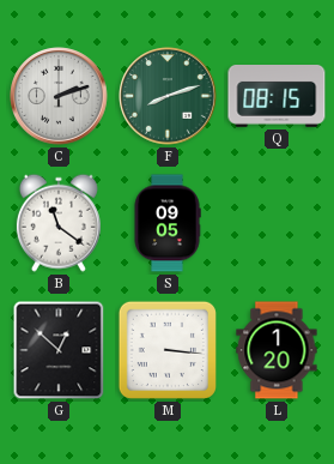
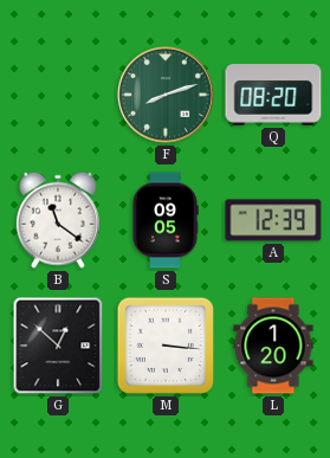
C: 2:12 -> none (59, 96)
Q: 08:15 -> 08:20 (273, 96)
A: none -> 12:39 (273, 220)
